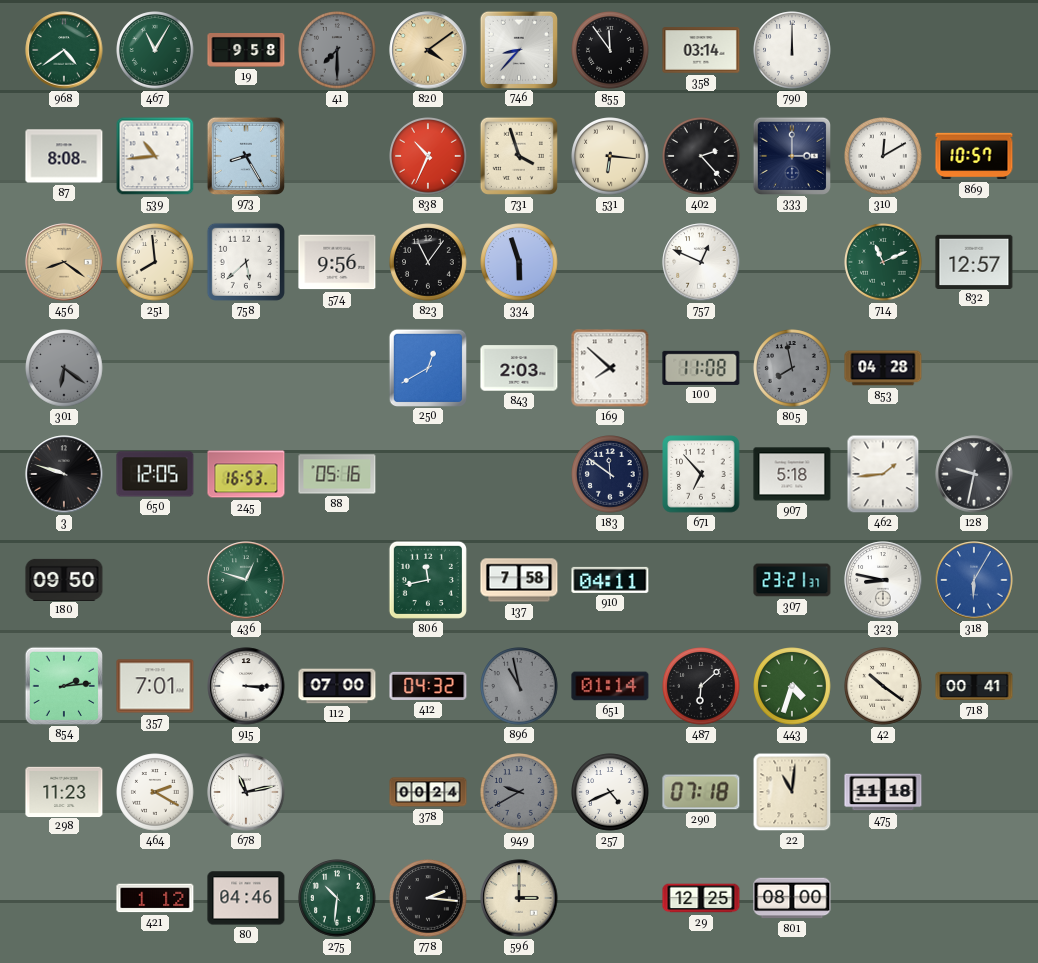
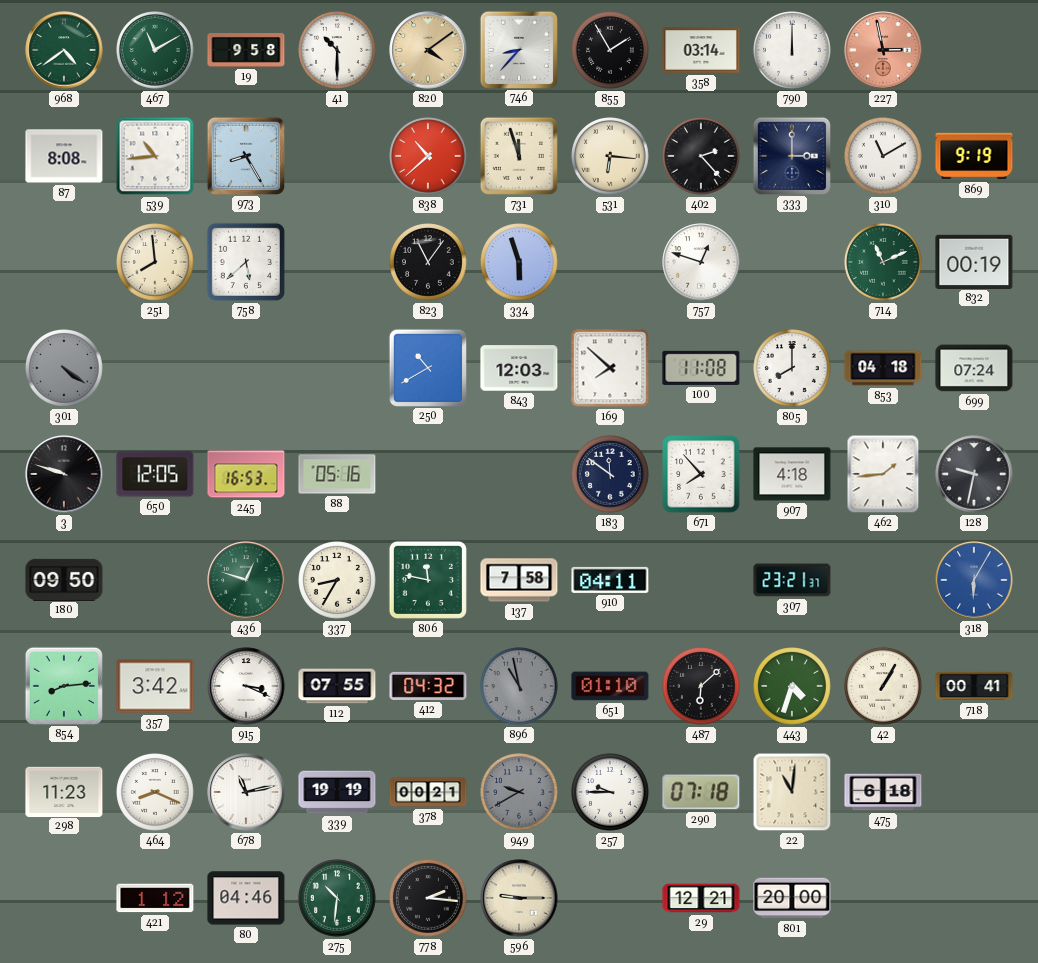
467: 11:05 -> 11:10 (155, 50)
41: 7:30 -> 10:30 (337, 50)
41 dial: grey -> white (337, 50)
855: 11:54 -> 1:55 (610, 50)
227: none -> 2:58 (883, 50)
838: 10:34 -> 10:38 (428, 156)
731: 3:57 -> 11:57 (519, 156)
310: 12:10 -> 11:10 (883, 156)
869: 10:57 -> 9:19 (974, 156)
456: 8:21 -> none (64, 262)
574: 9:56 -> none (337, 262)
757: 12:49 -> 12:48 (701, 262)
832: 12:57 -> 00:19 (974, 261)
301: 6:21 -> 4:21 (64, 368)
250: 12:40 -> 10:40 (427, 367)
843: 2:03 -> 12:03 (519, 368)
805: 7:58 -> 8:00 (792, 368)
805 dial: grey -> white (792, 368)
853: 04:28 -> 04:18 (883, 368)
699: none -> 07:24 (974, 368)
671: 6:53 -> 7:53 (701, 474)
907: 5:18 -> 4:18 (792, 474)
337: none -> 8:35 (337, 580)
806: 11:43 -> 11:47 (428, 580)
323: 8:47 -> none (883, 580)
854: 2:14 -> 8:14 (63, 685)
357: 7:01 -> 3:42 (155, 686)
915: 3:15 -> 3:19 (246, 686)
112: 07:00 -> 07:55 (337, 686)
651: 01:14 -> 01:10 (610, 686)
42: 10:21 -> 1:05 (883, 686)
464: 2:20 -> 8:19 (155, 792)
339: none -> 19:19 (337, 792)
378: 00:24 -> 00:21 (428, 792)
257: 4:41 -> 9:45 (610, 792)
475: 11:18 -> 6:18 (883, 792)
596: 3:00 -> 9:15 (519, 898)
29: 12:25 -> 12:21 (701, 898)
801: 08:00 -> 20:00 (792, 898)
